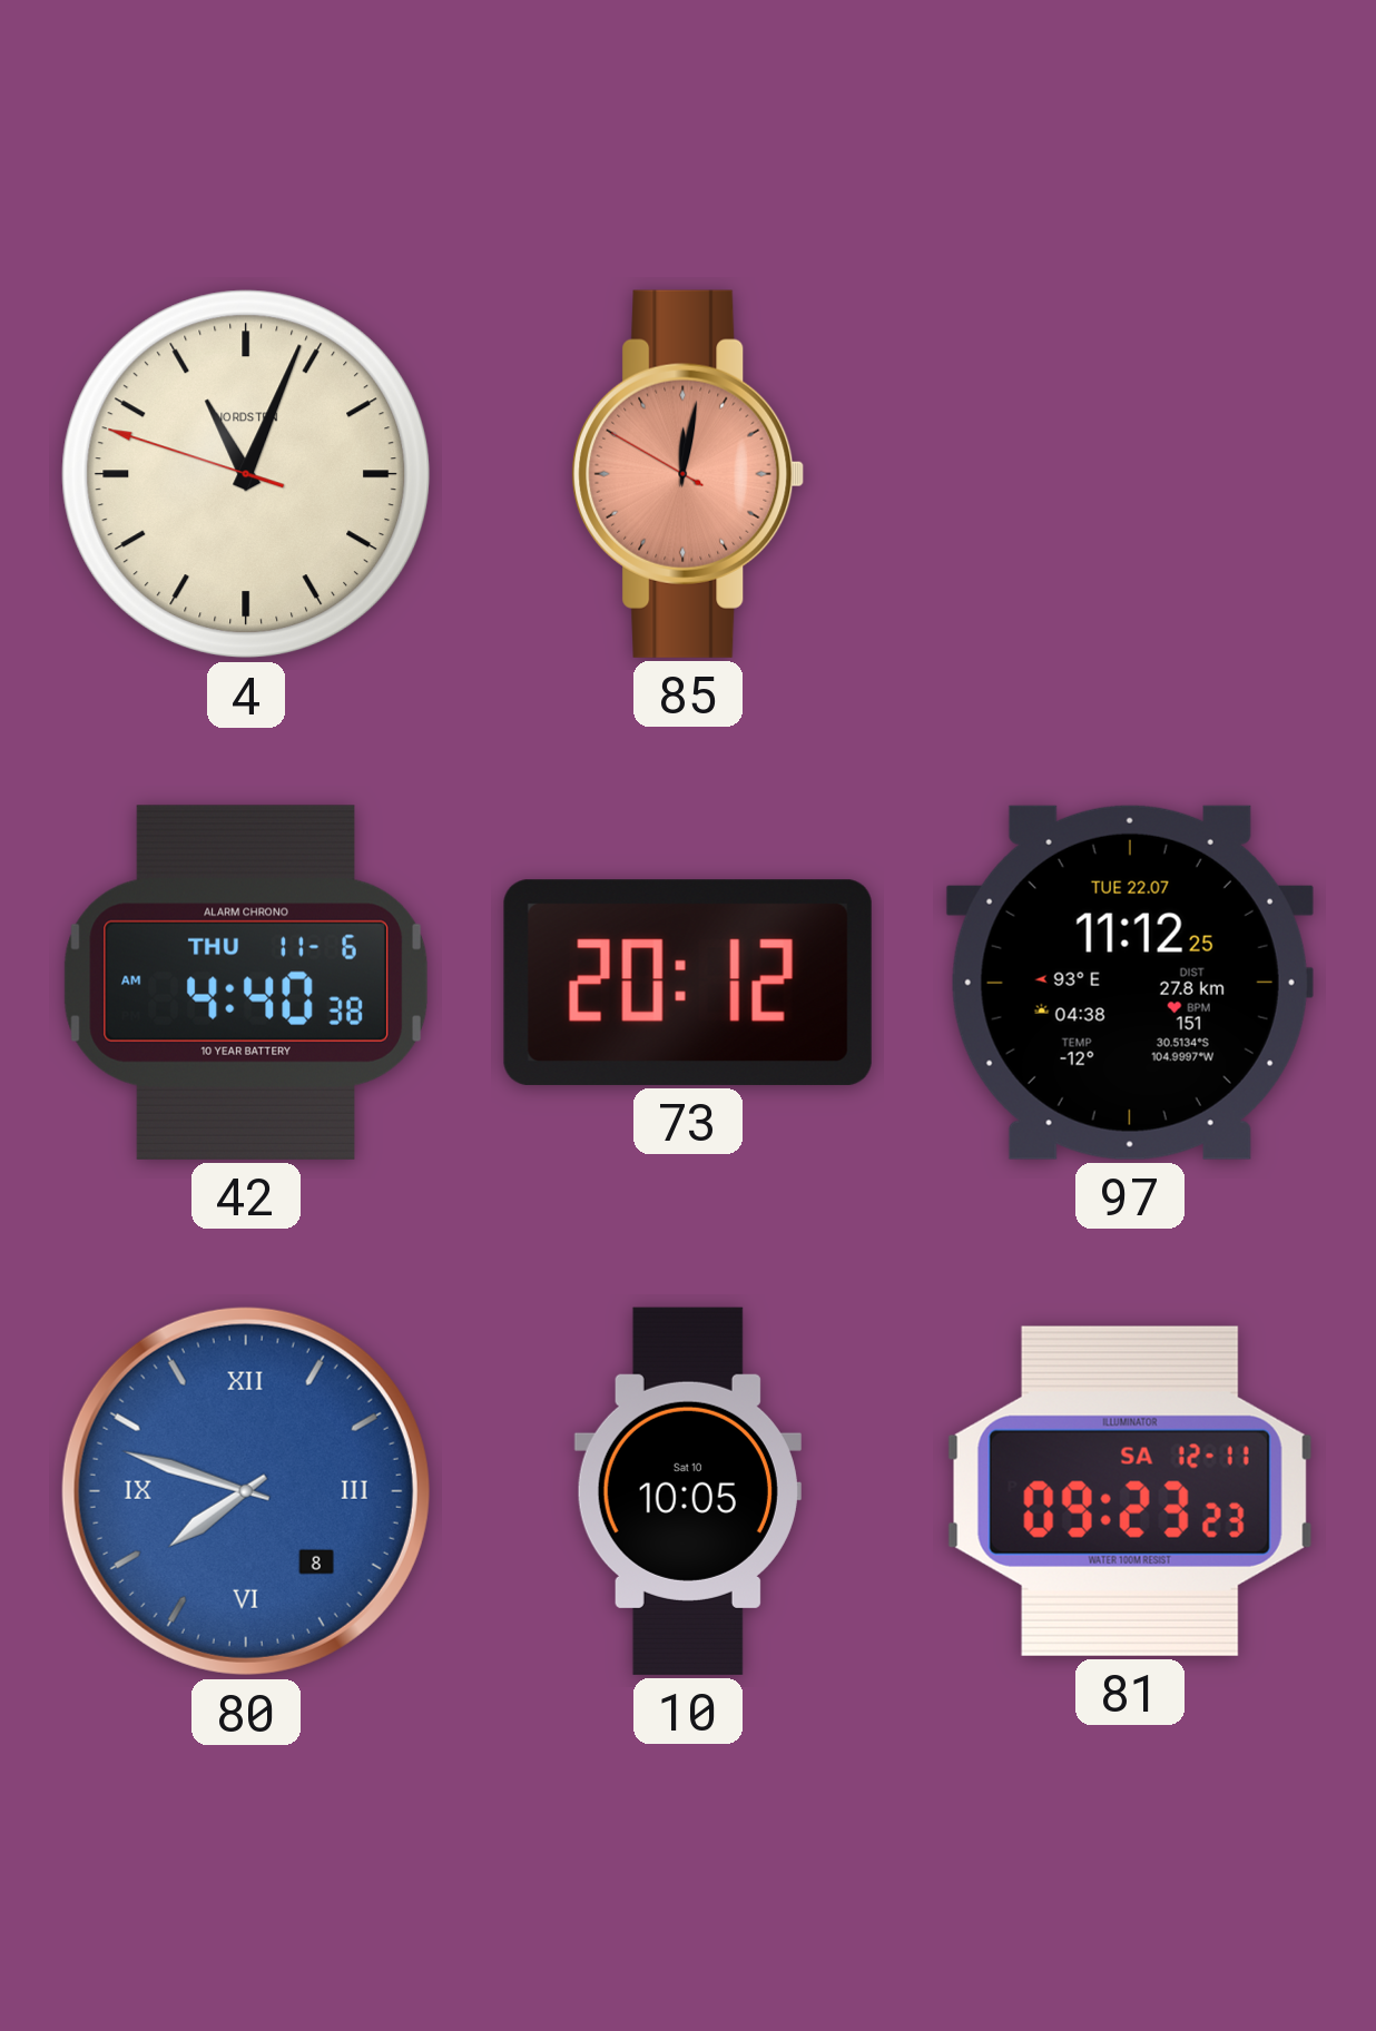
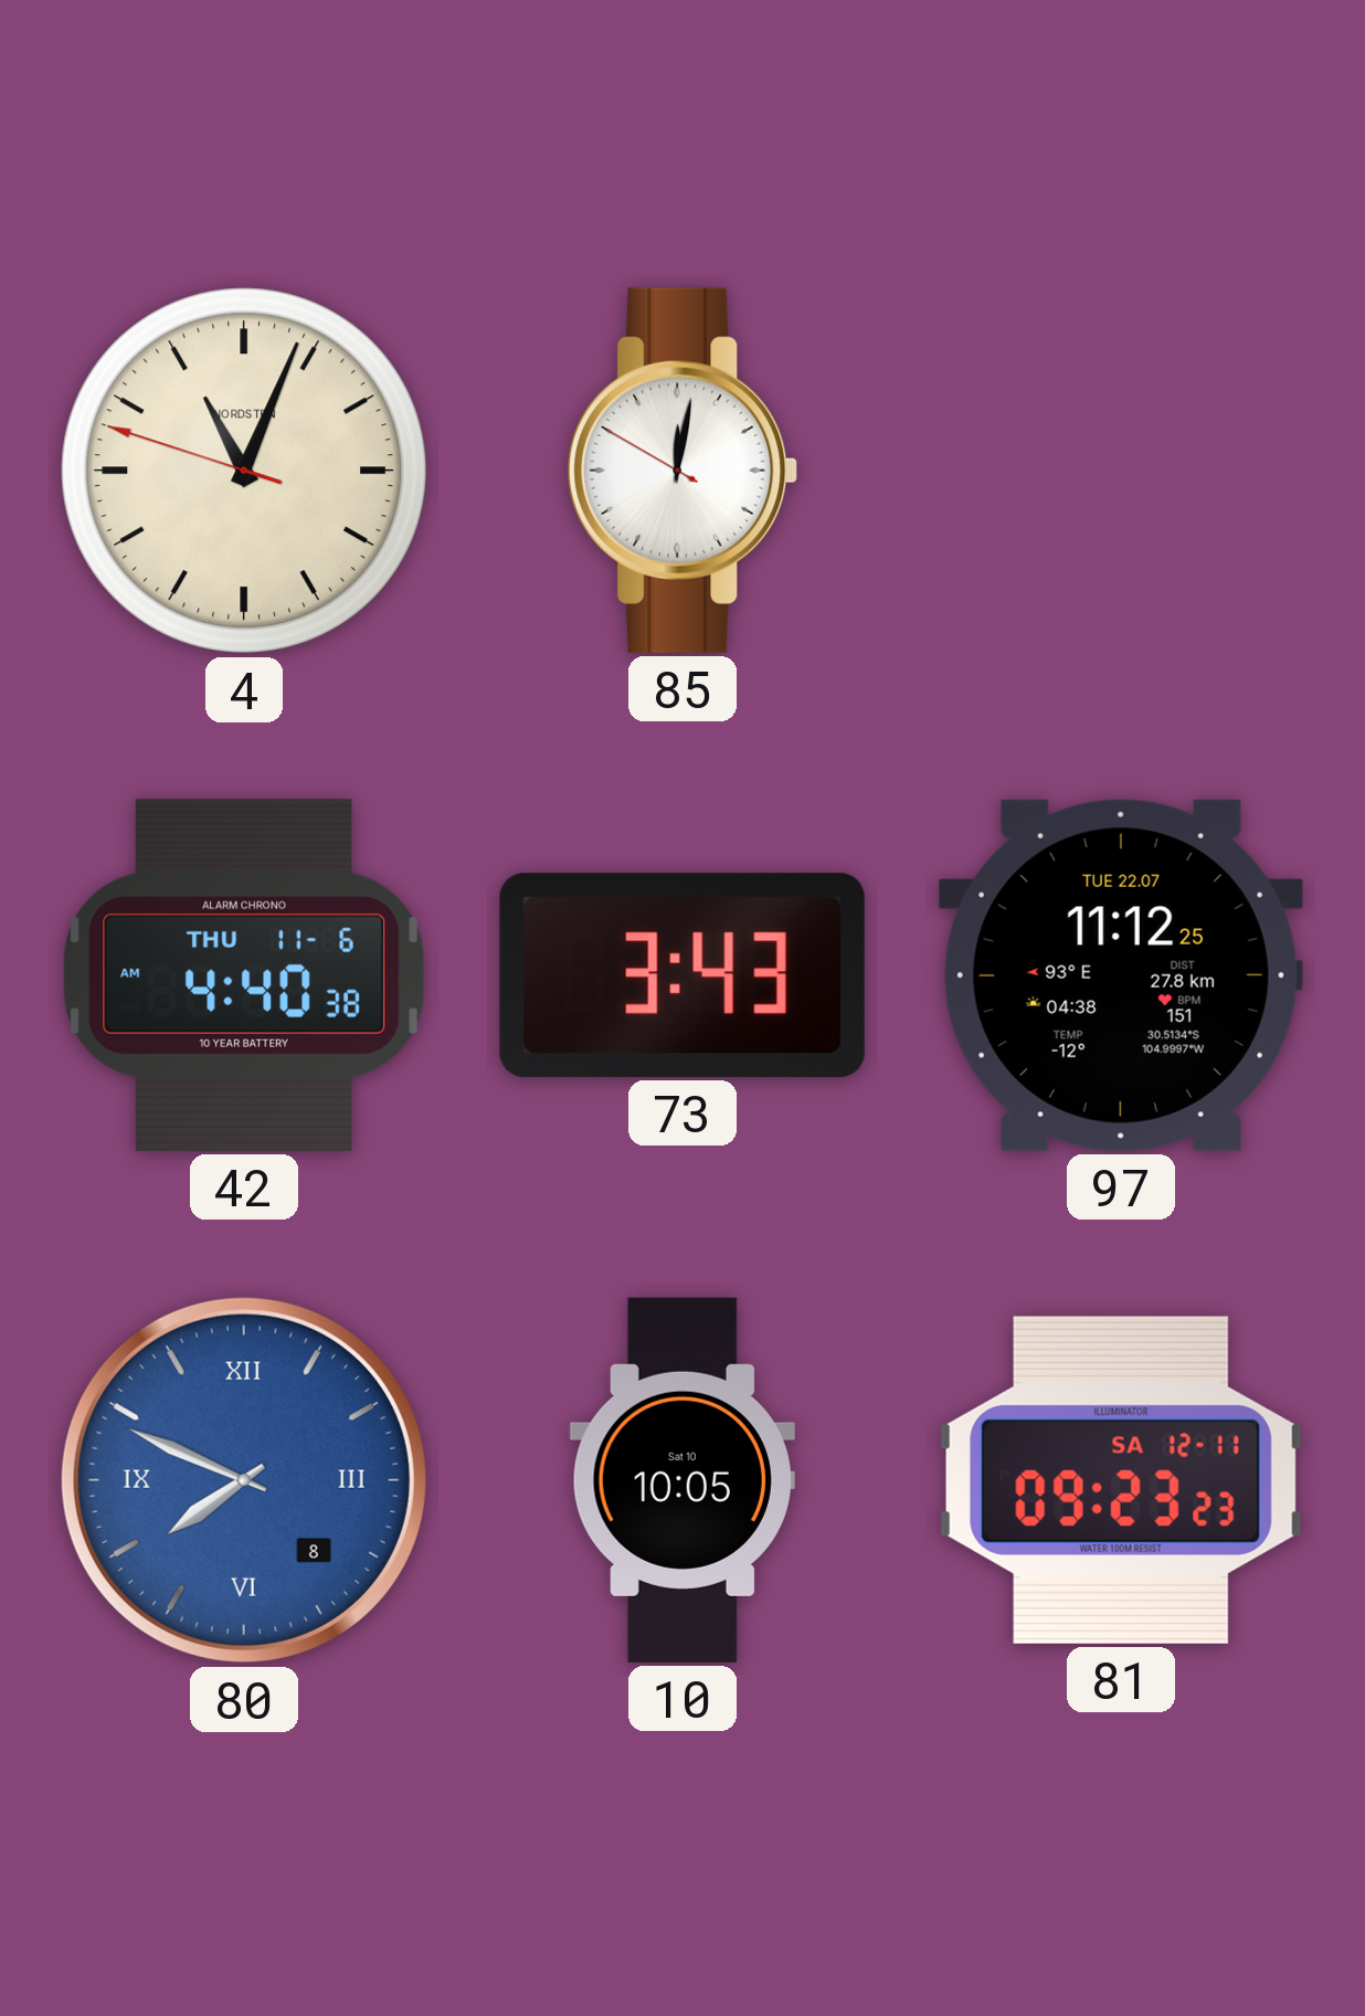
85 dial: salmon -> white (682, 471)
73: 20:12 -> 3:43 (682, 975)
80: 7:48 -> 7:49 (244, 1480)
